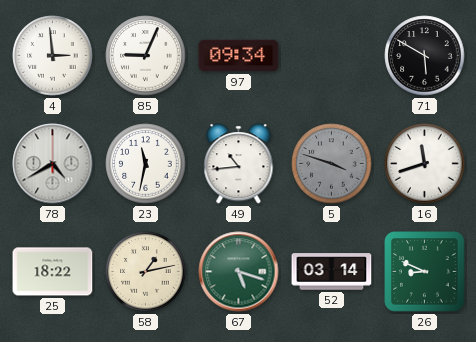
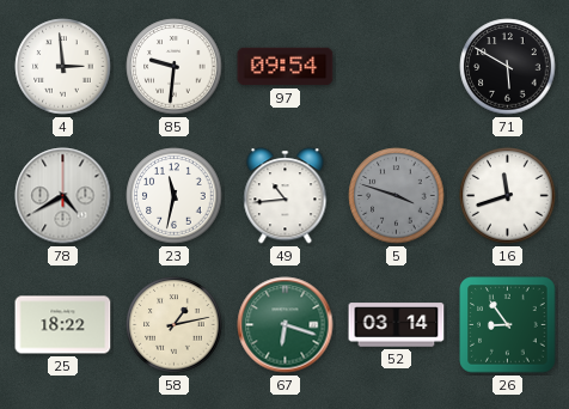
85: 9:04 -> 9:31 (175, 67)
97: 09:34 -> 09:54 (286, 67)
67: 5:18 -> 6:18 (286, 325)
26: 8:49 -> 8:54 (508, 325)
